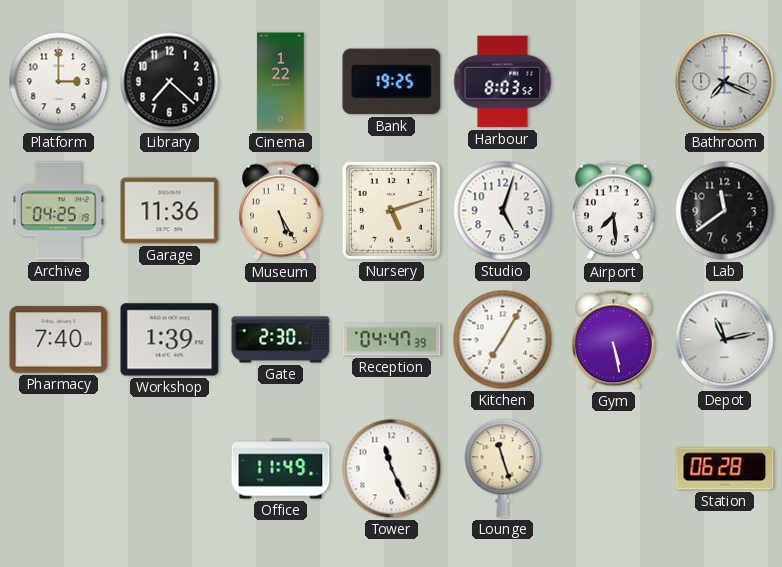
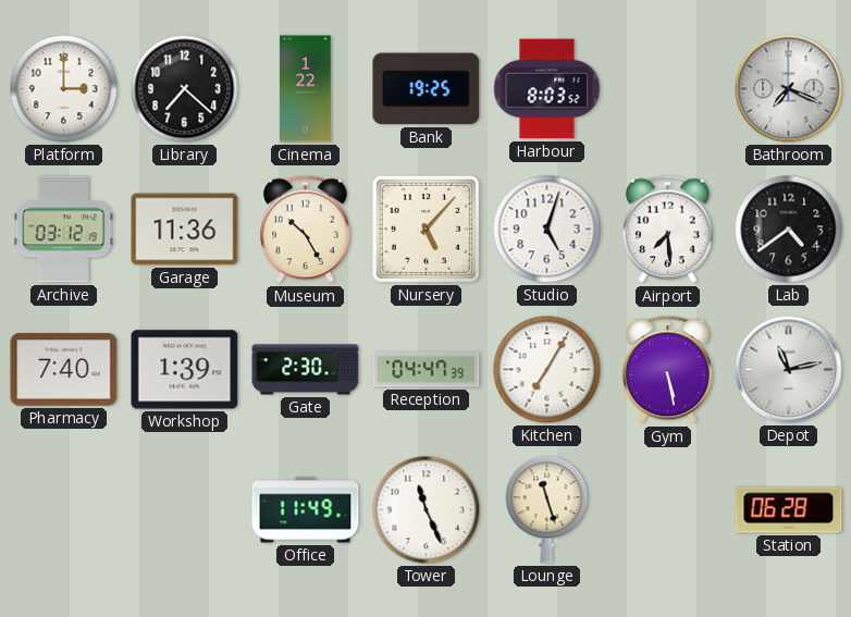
Archive: 04:25 -> 03:12 (63, 230)
Museum: 5:25 -> 10:25 (306, 230)
Nursery: 5:12 -> 5:07 (425, 229)
Lab: 11:39 -> 4:39 (789, 230)
